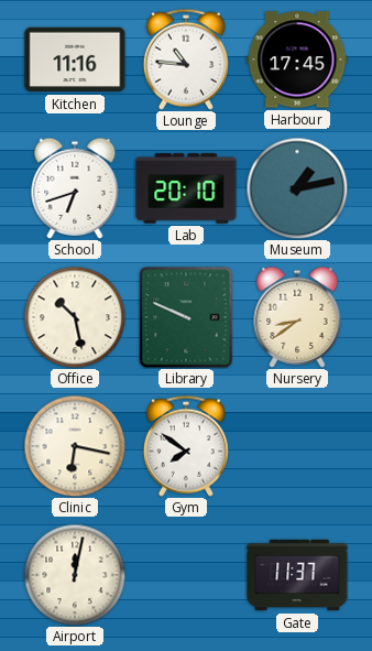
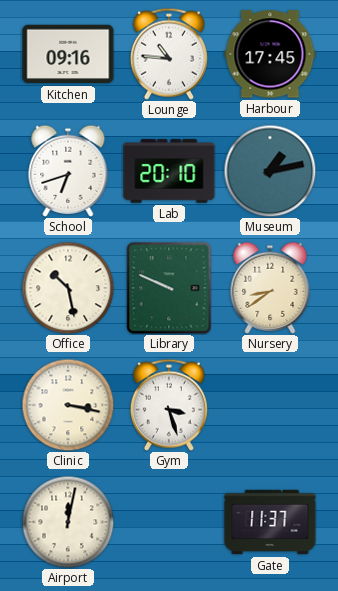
Kitchen: 11:16 -> 09:16 (68, 54)
Clinic: 6:17 -> 3:17 (68, 405)
Gym: 7:51 -> 3:27 (169, 405)
